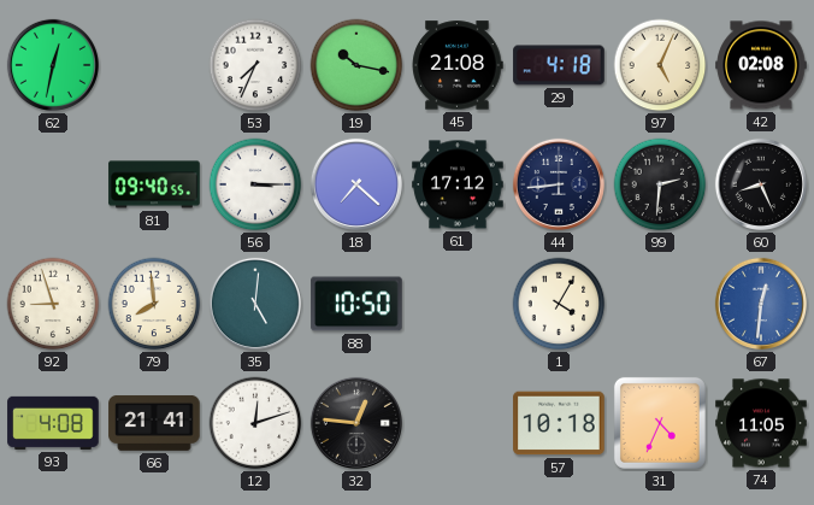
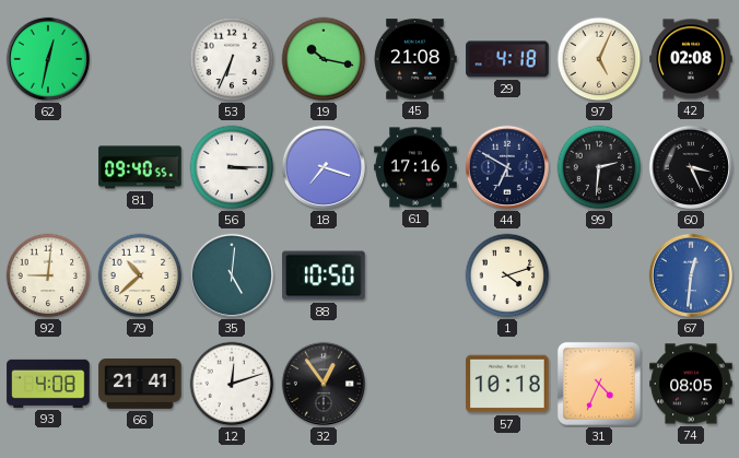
53: 7:34 -> 6:34 (232, 59)
18: 7:22 -> 7:18 (324, 167)
61: 17:12 -> 17:16 (415, 167)
44: 8:44 -> 6:50 (507, 167)
60: 8:26 -> 3:26 (691, 167)
92: 8:57 -> 9:01 (48, 275)
79: 7:59 -> 10:38 (140, 275)
1: 4:05 -> 4:12 (507, 275)
32: 12:46 -> 12:54 (324, 384)
74: 11:05 -> 08:05 (691, 384)
